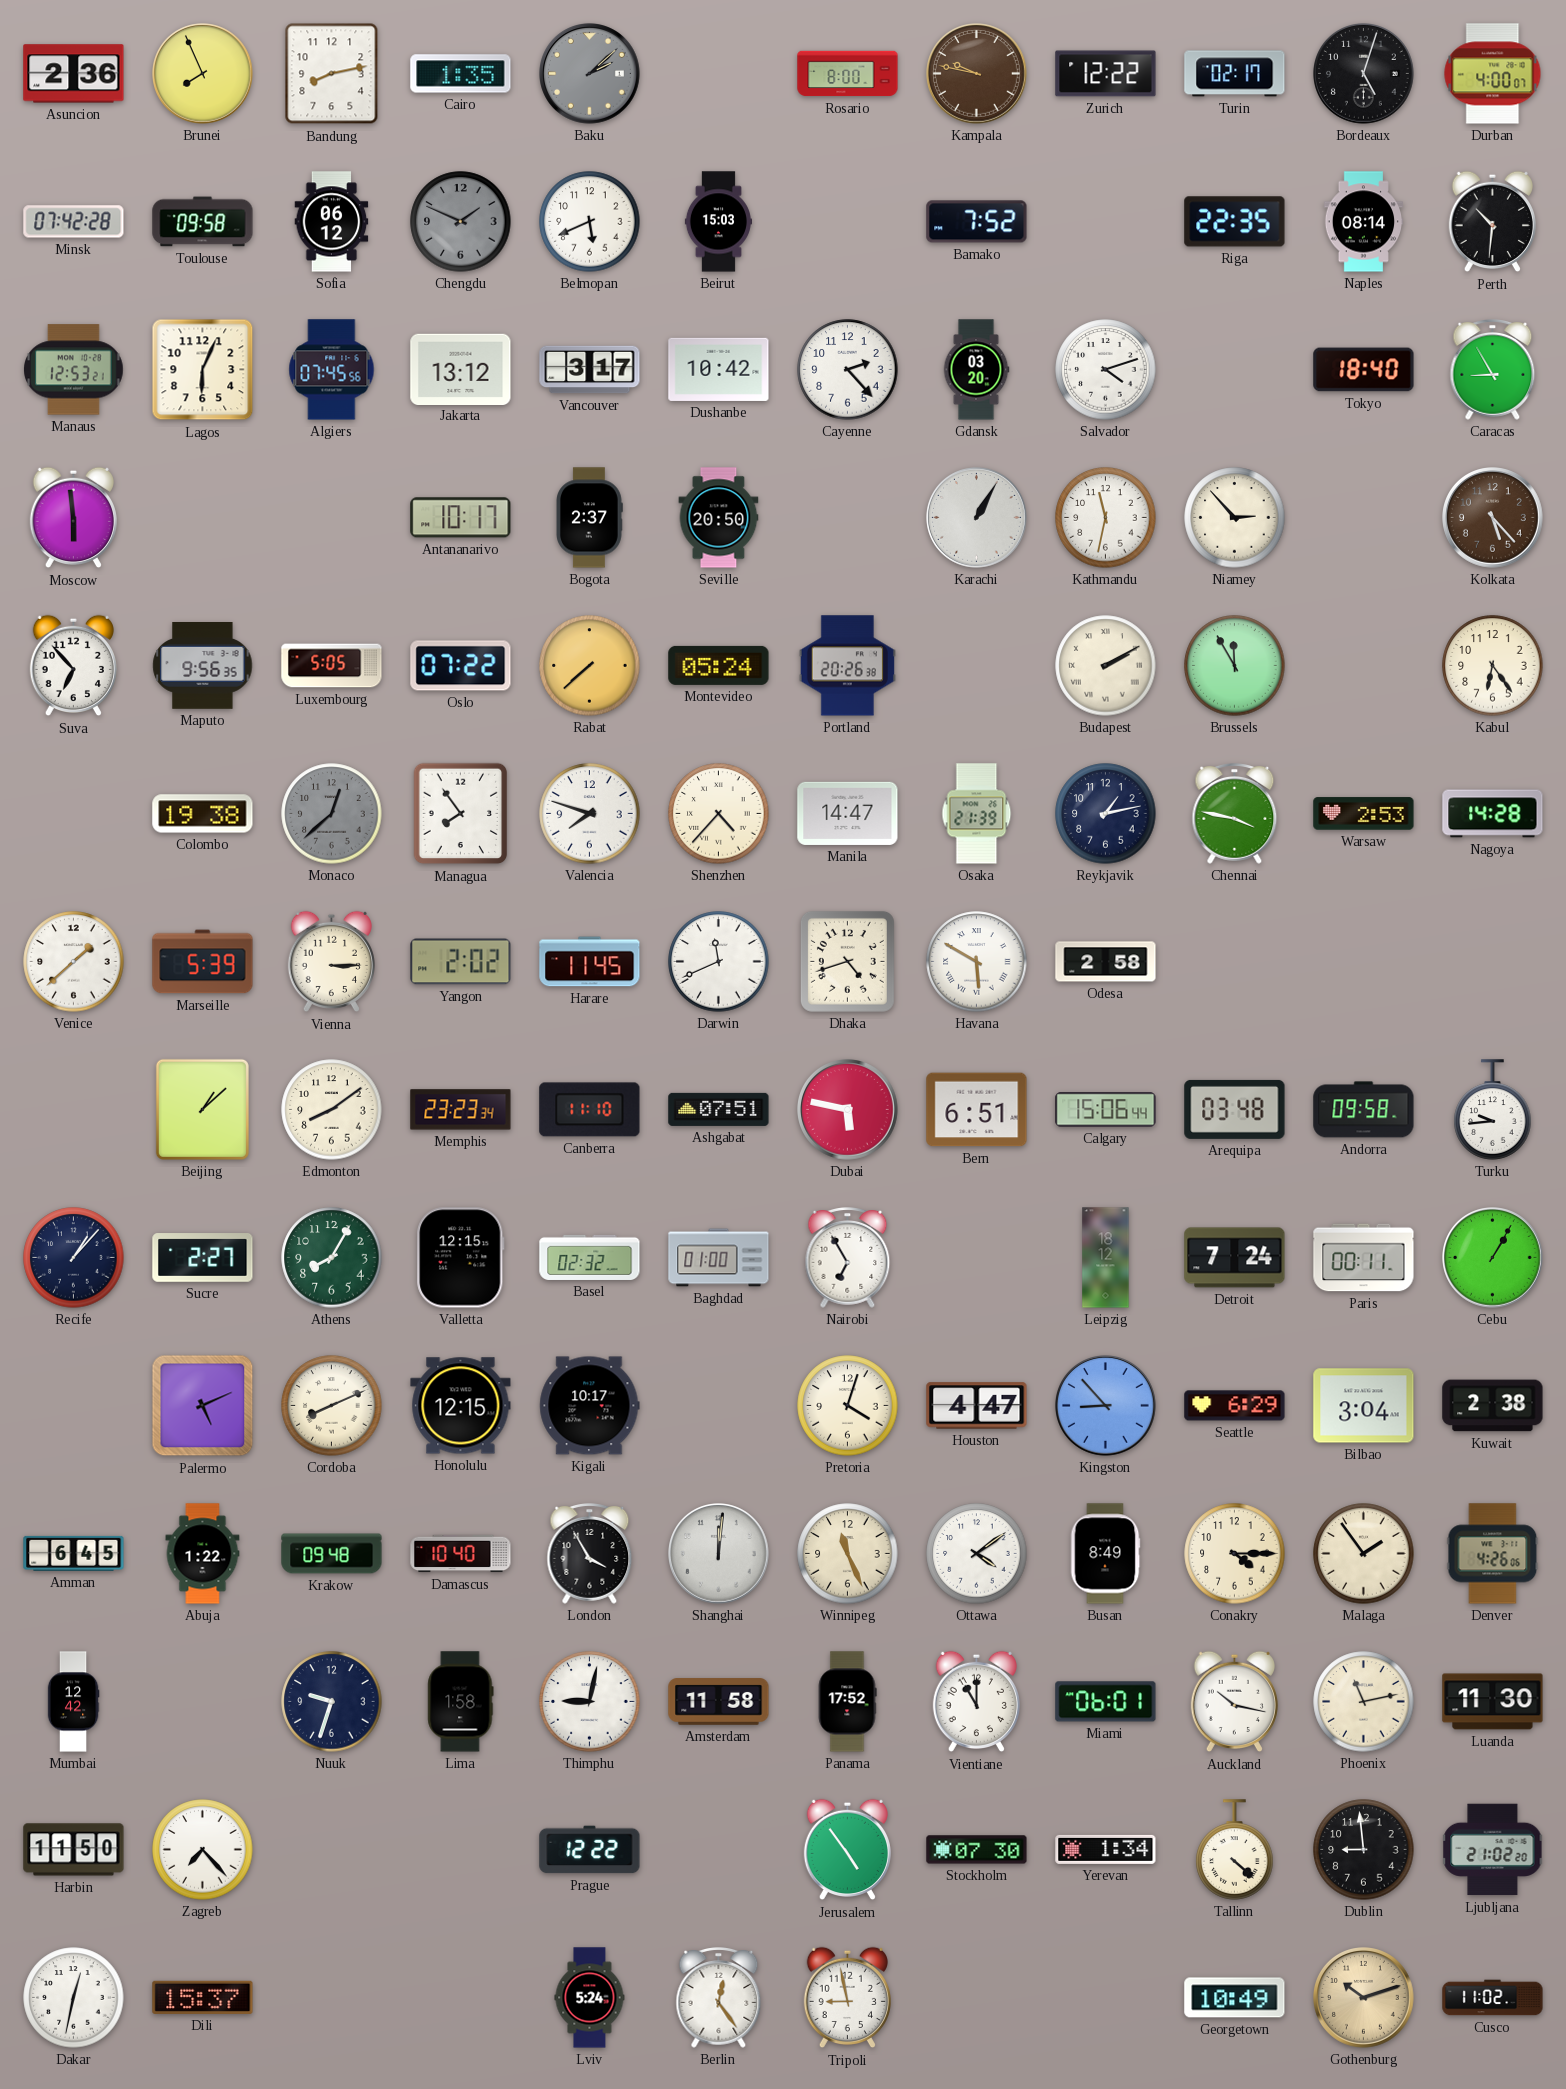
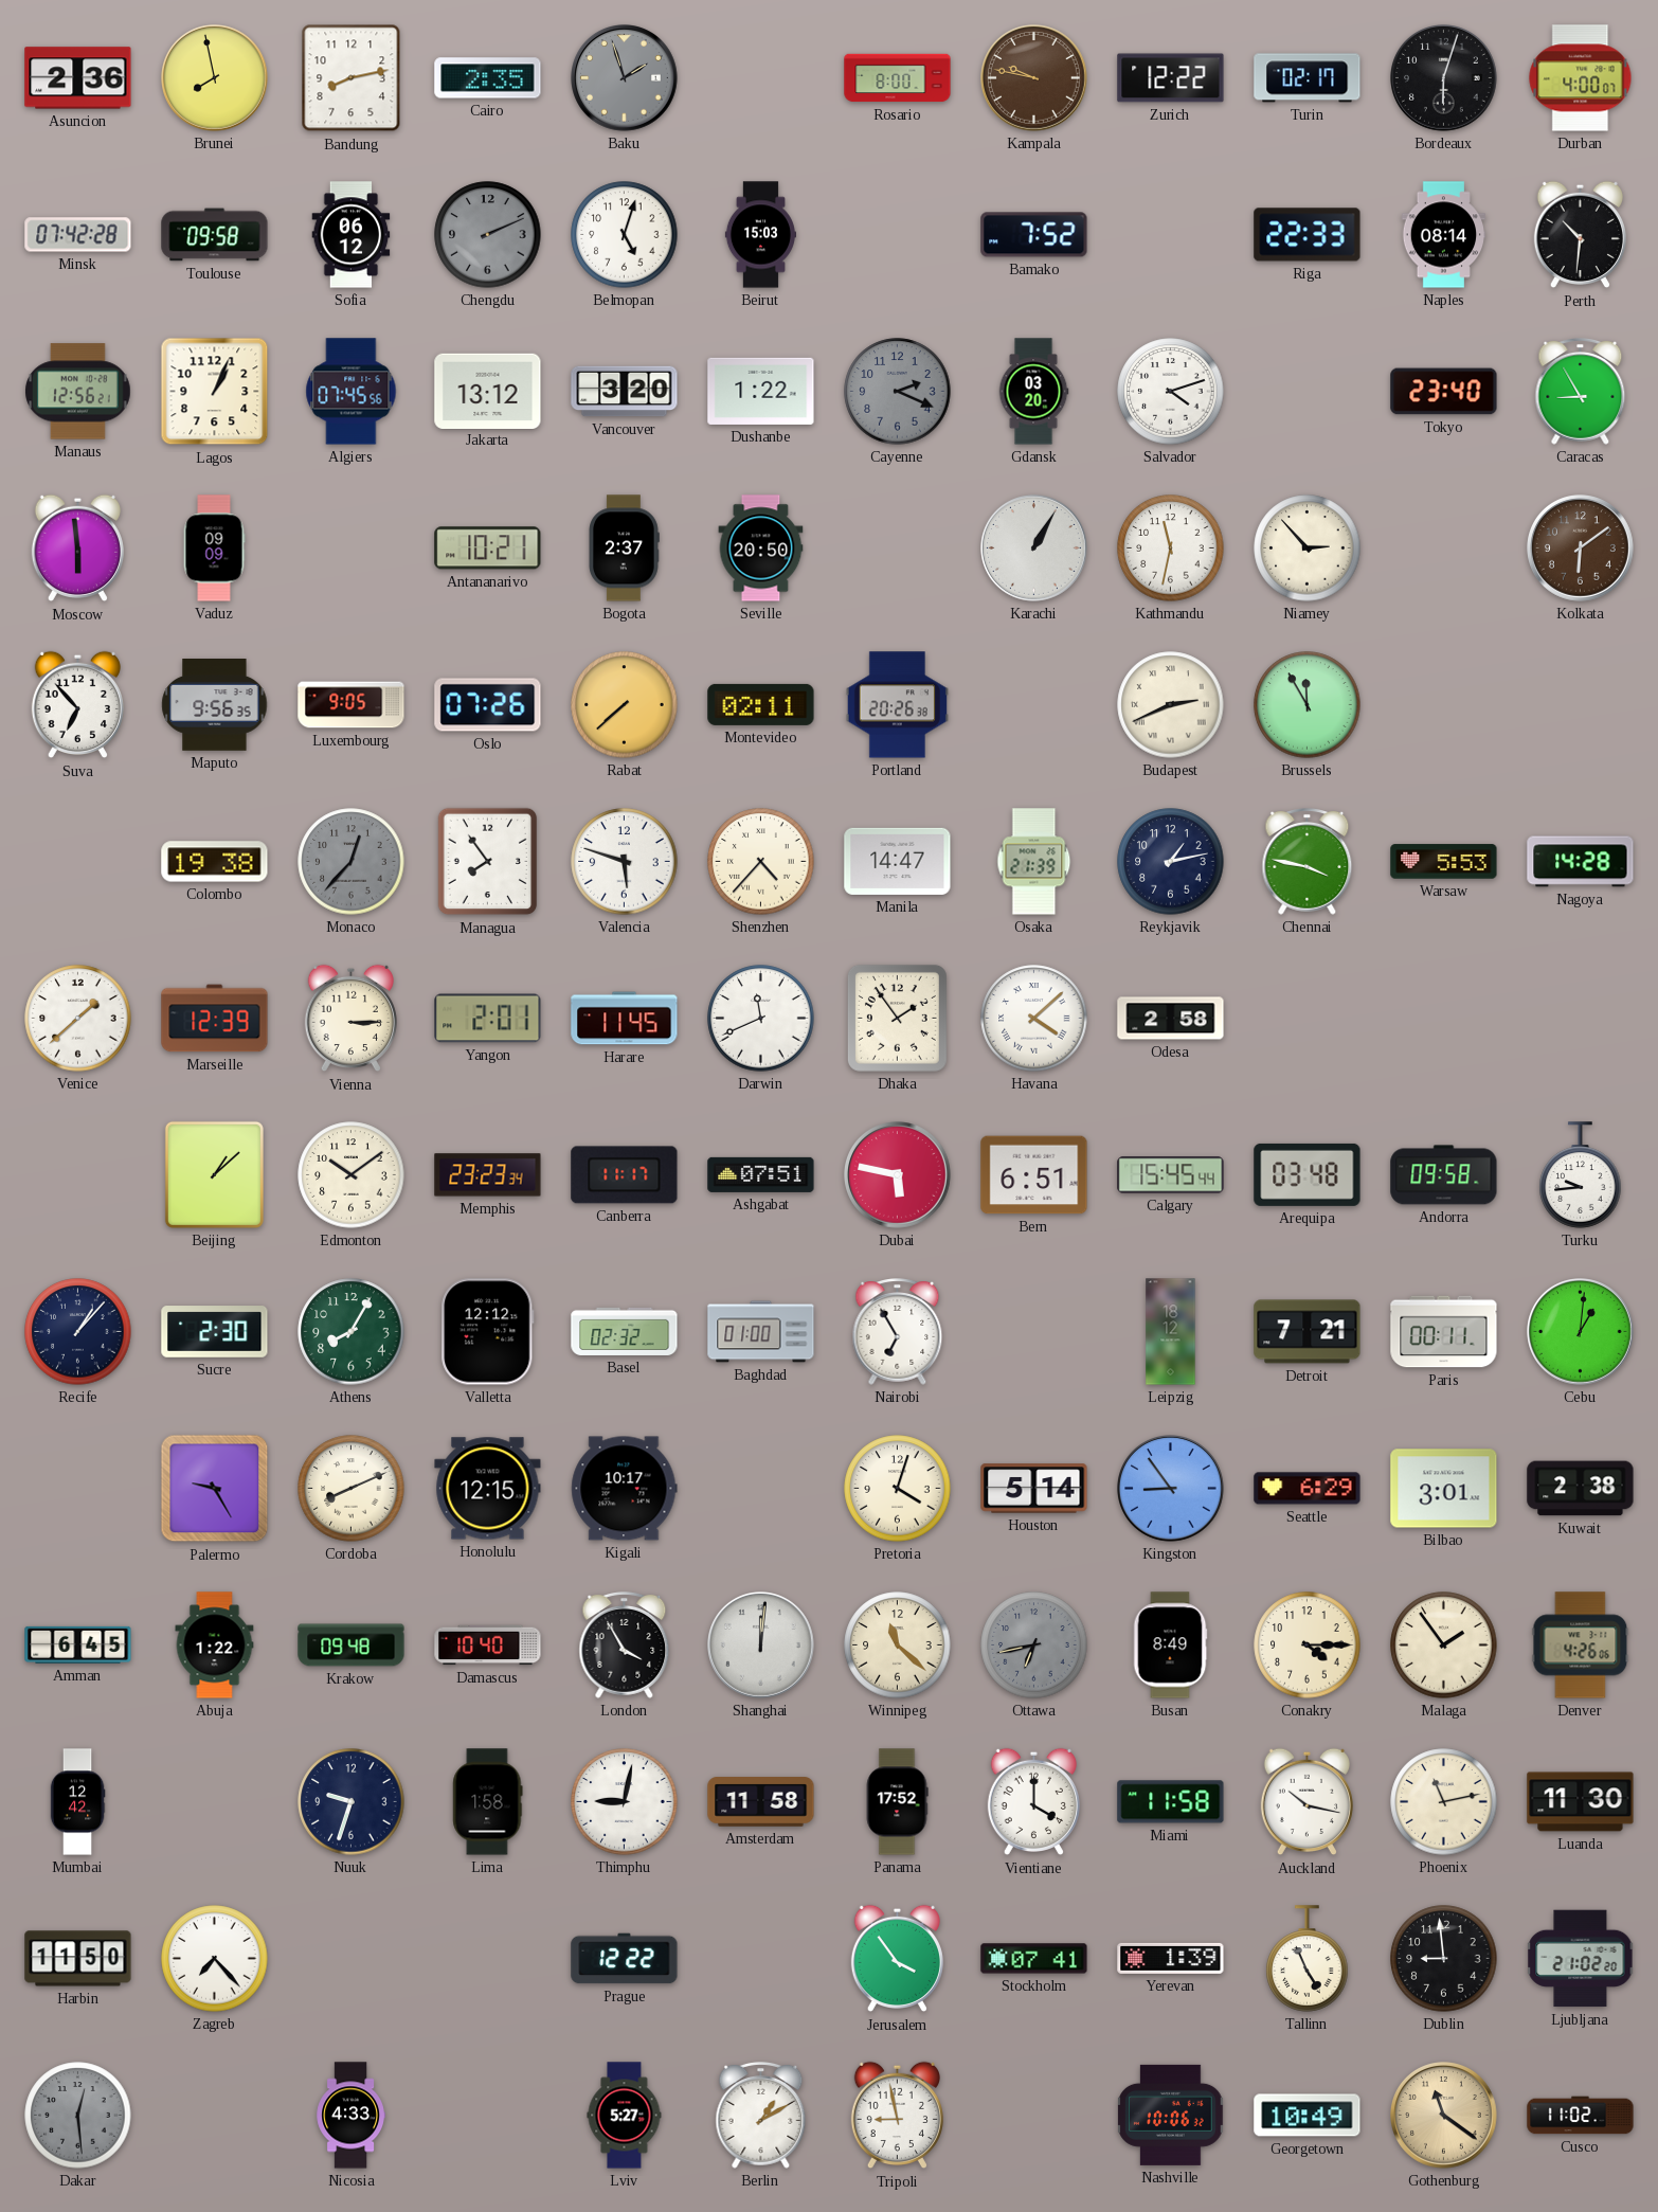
Brunei: 7:56 -> 7:58 (215, 78)
Cairo: 1:35 -> 2:35 (488, 78)
Baku: 2:08 -> 1:57 (625, 78)
Bordeaux: 5:03 -> 6:03 (1444, 78)
Chengdu: 1:49 -> 2:11 (488, 235)
Belmopan: 5:41 -> 5:03 (625, 235)
Riga: 22:35 -> 22:33 (1308, 235)
Manaus: 12:53 -> 12:56 (78, 392)
Lagos: 6:04 -> 1:04 (215, 392)
Vancouver: 3:17 -> 3:20 (625, 392)
Dushanbe: 10:42 -> 1:22 (761, 391)
Cayenne: 2:23 -> 2:19 (898, 392)
Cayenne dial: white -> grey (898, 392)
Tokyo: 18:40 -> 23:40 (1444, 392)
Vaduz: none -> 09:09 (214, 548)
Antananarivo: 10:17 -> 10:21 (488, 548)
Kolkata: 5:23 -> 6:09 (1581, 548)
Luxembourg: 5:05 -> 9:05 (352, 705)
Oslo: 07:22 -> 07:26 (488, 705)
Montevideo: 05:24 -> 02:11 (761, 704)
Budapest: 2:10 -> 2:41 (1171, 705)
Kabul: 6:24 -> none (1493, 666)
Monaco: 12:38 -> 12:37 (352, 862)
Valencia: 7:48 -> 5:48 (625, 862)
Warsaw: 2:53 -> 5:53 (1444, 862)
Marseille: 5:39 -> 12:39 (215, 1019)
Yangon: 2:02 -> 2:01 (488, 1019)
Dhaka: 4:42 -> 1:54 (897, 1018)
Havana: 5:50 -> 4:08 (1034, 1019)
Edmonton: 8:09 -> 10:09 (352, 1175)
Canberra: 11:10 -> 11:17 (625, 1175)
Calgary: 15:06 -> 15:45 (1171, 1175)
Sucre: 2:27 -> 2:30 (215, 1332)
Valletta: 12:15 -> 12:12 (488, 1332)
Detroit: 7:24 -> 7:21 (1308, 1332)
Cebu: 1:05 -> 1:01 (1581, 1332)
Palermo: 5:11 -> 9:25 (215, 1489)
Houston: 4:47 -> 5:14 (1034, 1489)
Kingston: 8:53 -> 8:54 (1171, 1489)
Bilbao: 3:04 -> 3:01 (1444, 1489)
Winnipeg: 11:26 -> 11:22 (898, 1645)
Ottawa: 4:09 -> 6:43 (1034, 1645)
Ottawa dial: white -> grey (1034, 1645)
Vientiane: 11:00 -> 4:00 (1033, 1802)
Miami: 06:01 -> 11:58 (1171, 1802)
Jerusalem: 4:54 -> 3:54 (897, 1959)
Stockholm: 07:30 -> 07:41 (1034, 1959)
Yerevan: 1:34 -> 1:39 (1171, 1958)
Tallinn: 4:22 -> 4:56 (1308, 1959)
Dakar: 12:32 -> 12:29 (78, 2116)
Dakar dial: white -> grey (78, 2116)
Dili: 15:37 -> none (203, 1997)
Nicosia: none -> 4:33 (350, 2116)
Lviv: 5:24 -> 5:27 (625, 2116)
Berlin: 12:24 -> 1:10 (761, 2116)
Nashville: none -> 10:06 (1171, 2115)
Gothenburg: 10:12 -> 11:21 (1444, 2116)
